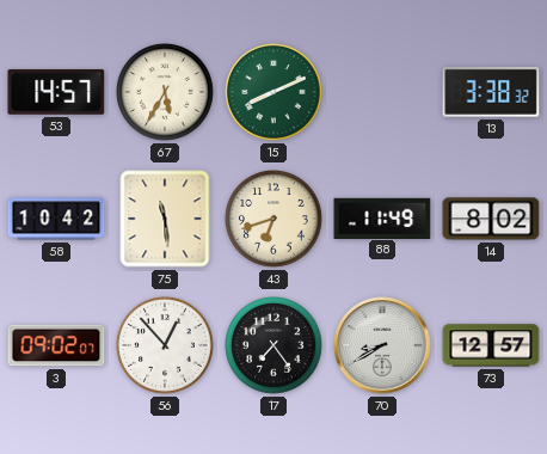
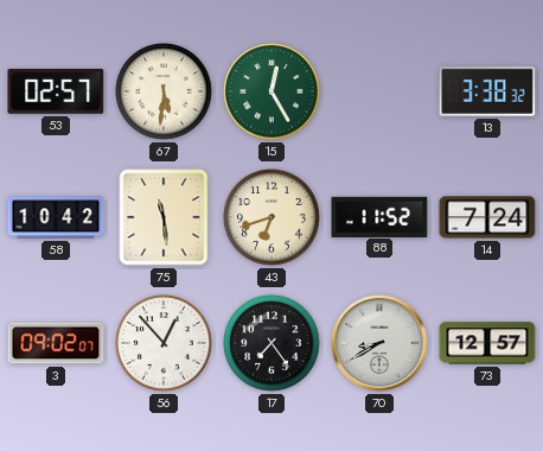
53: 14:57 -> 02:57 (56, 91)
67: 5:35 -> 5:31 (164, 91)
15: 8:11 -> 12:25 (271, 91)
88: 11:49 -> 11:52 (379, 216)
14: 8:02 -> 7:24 (487, 217)
